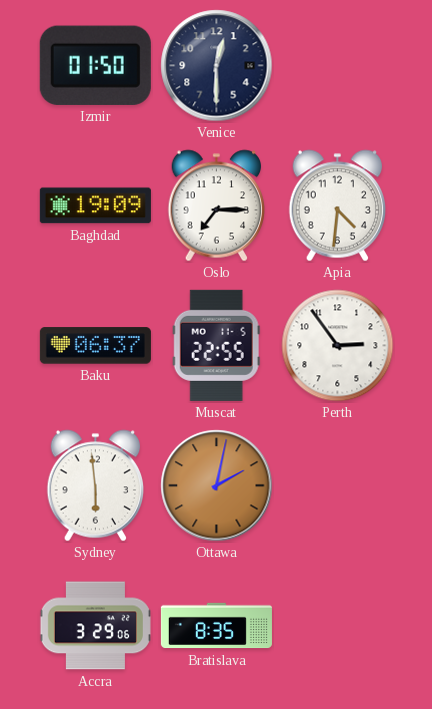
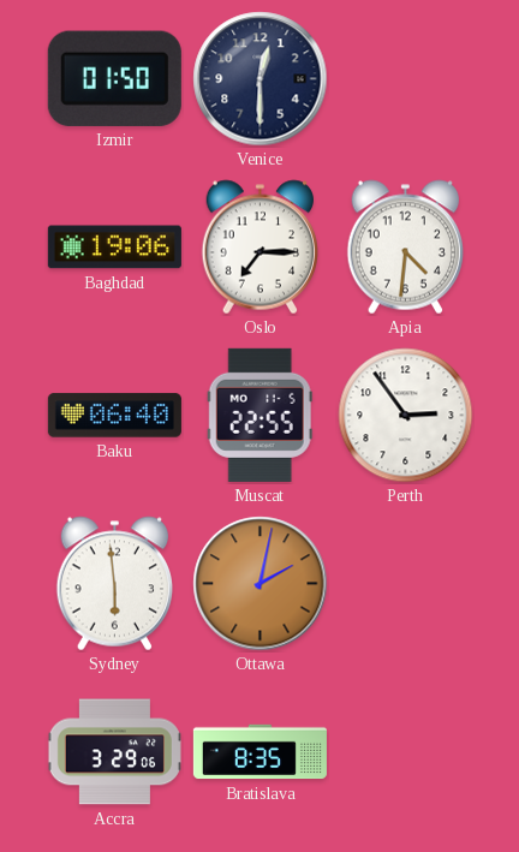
Baghdad: 19:09 -> 19:06 (114, 248)
Baku: 06:37 -> 06:40 (114, 416)
